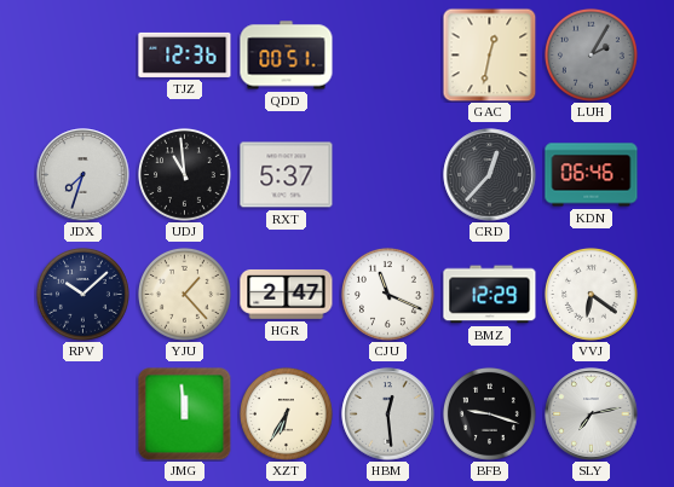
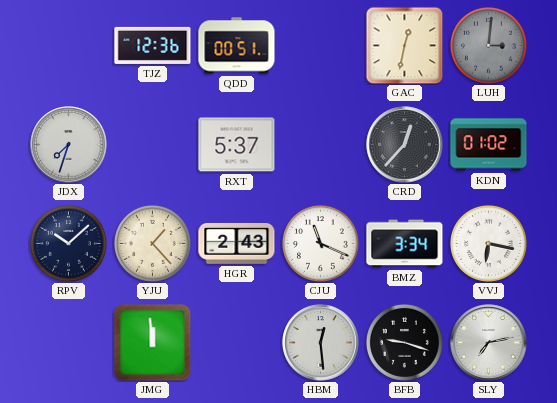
LUH: 2:05 -> 3:01 (488, 45)
UDJ: 10:59 -> none (184, 174)
KDN: 06:46 -> 01:02 (489, 145)
HGR: 2:47 -> 2:43 (237, 243)
BMZ: 12:29 -> 3:34 (405, 244)
VVJ: 6:21 -> 6:17 (488, 243)
XZT: 6:35 -> none (286, 413)
